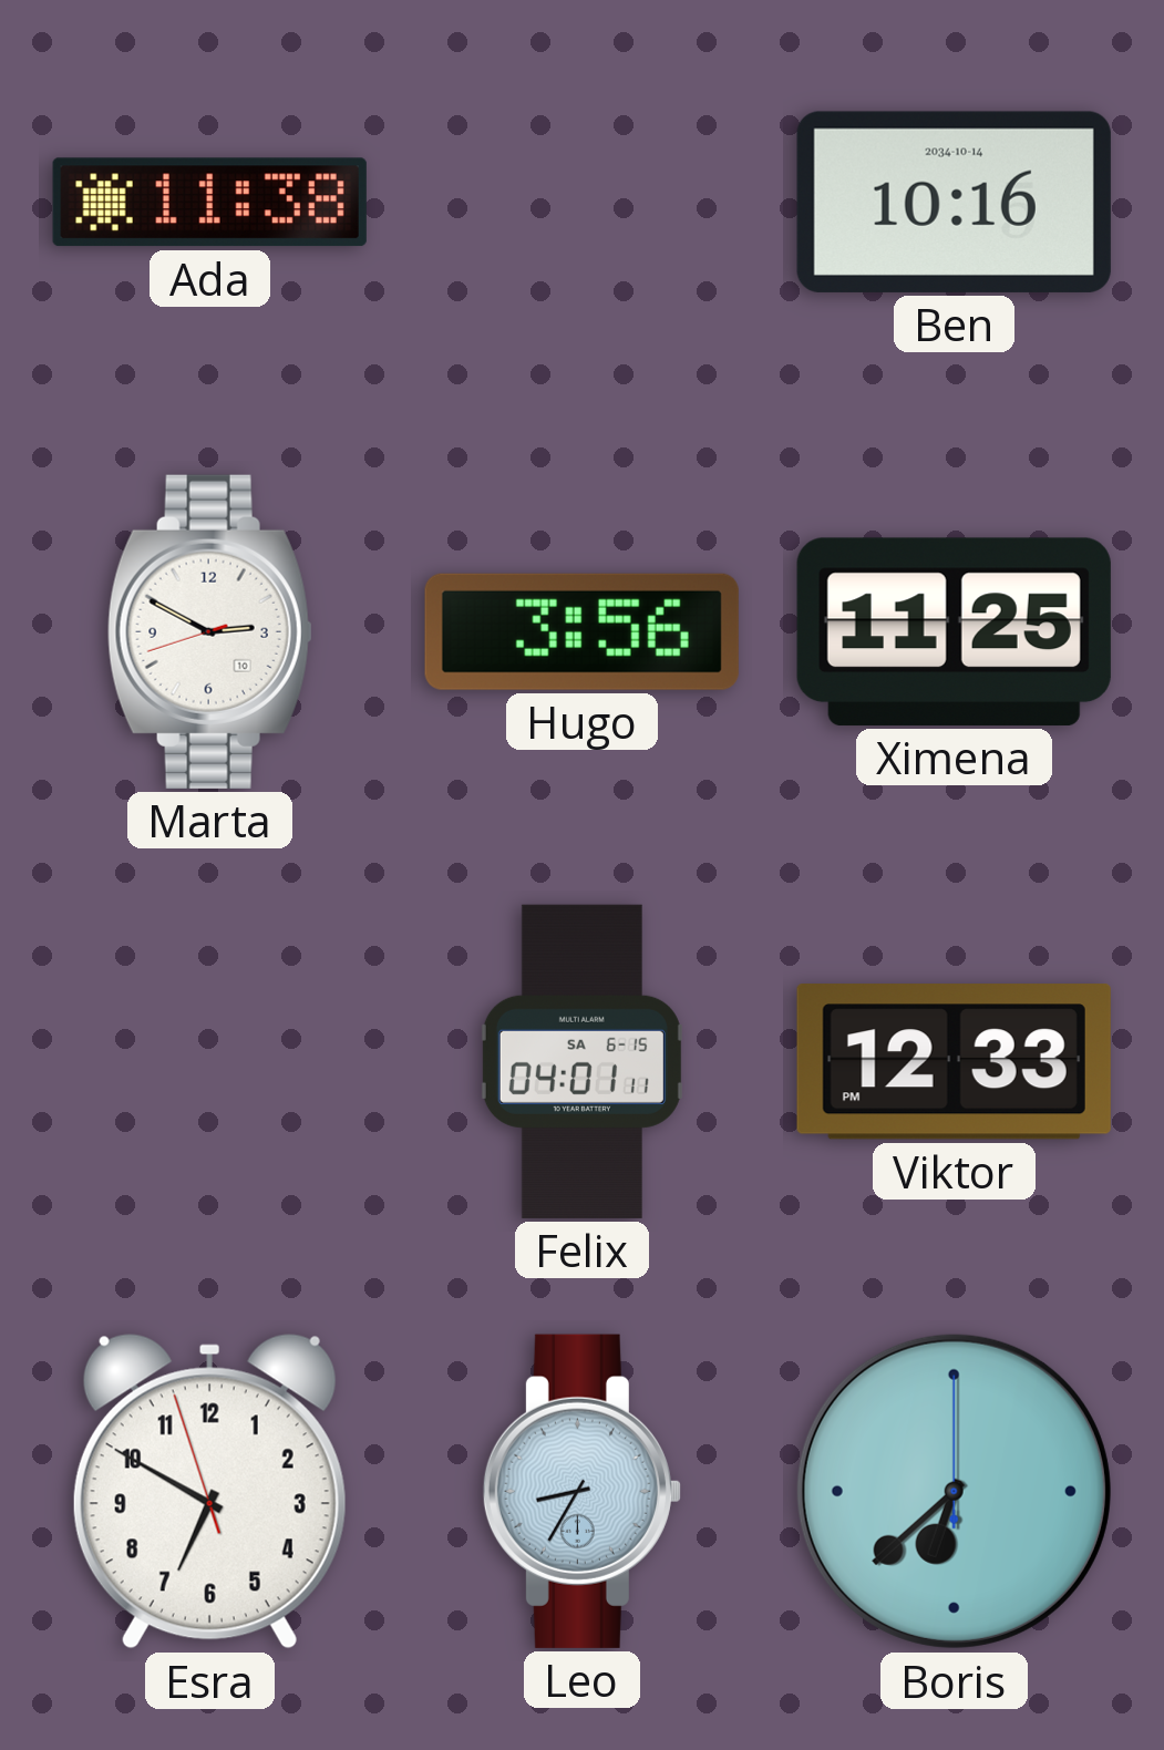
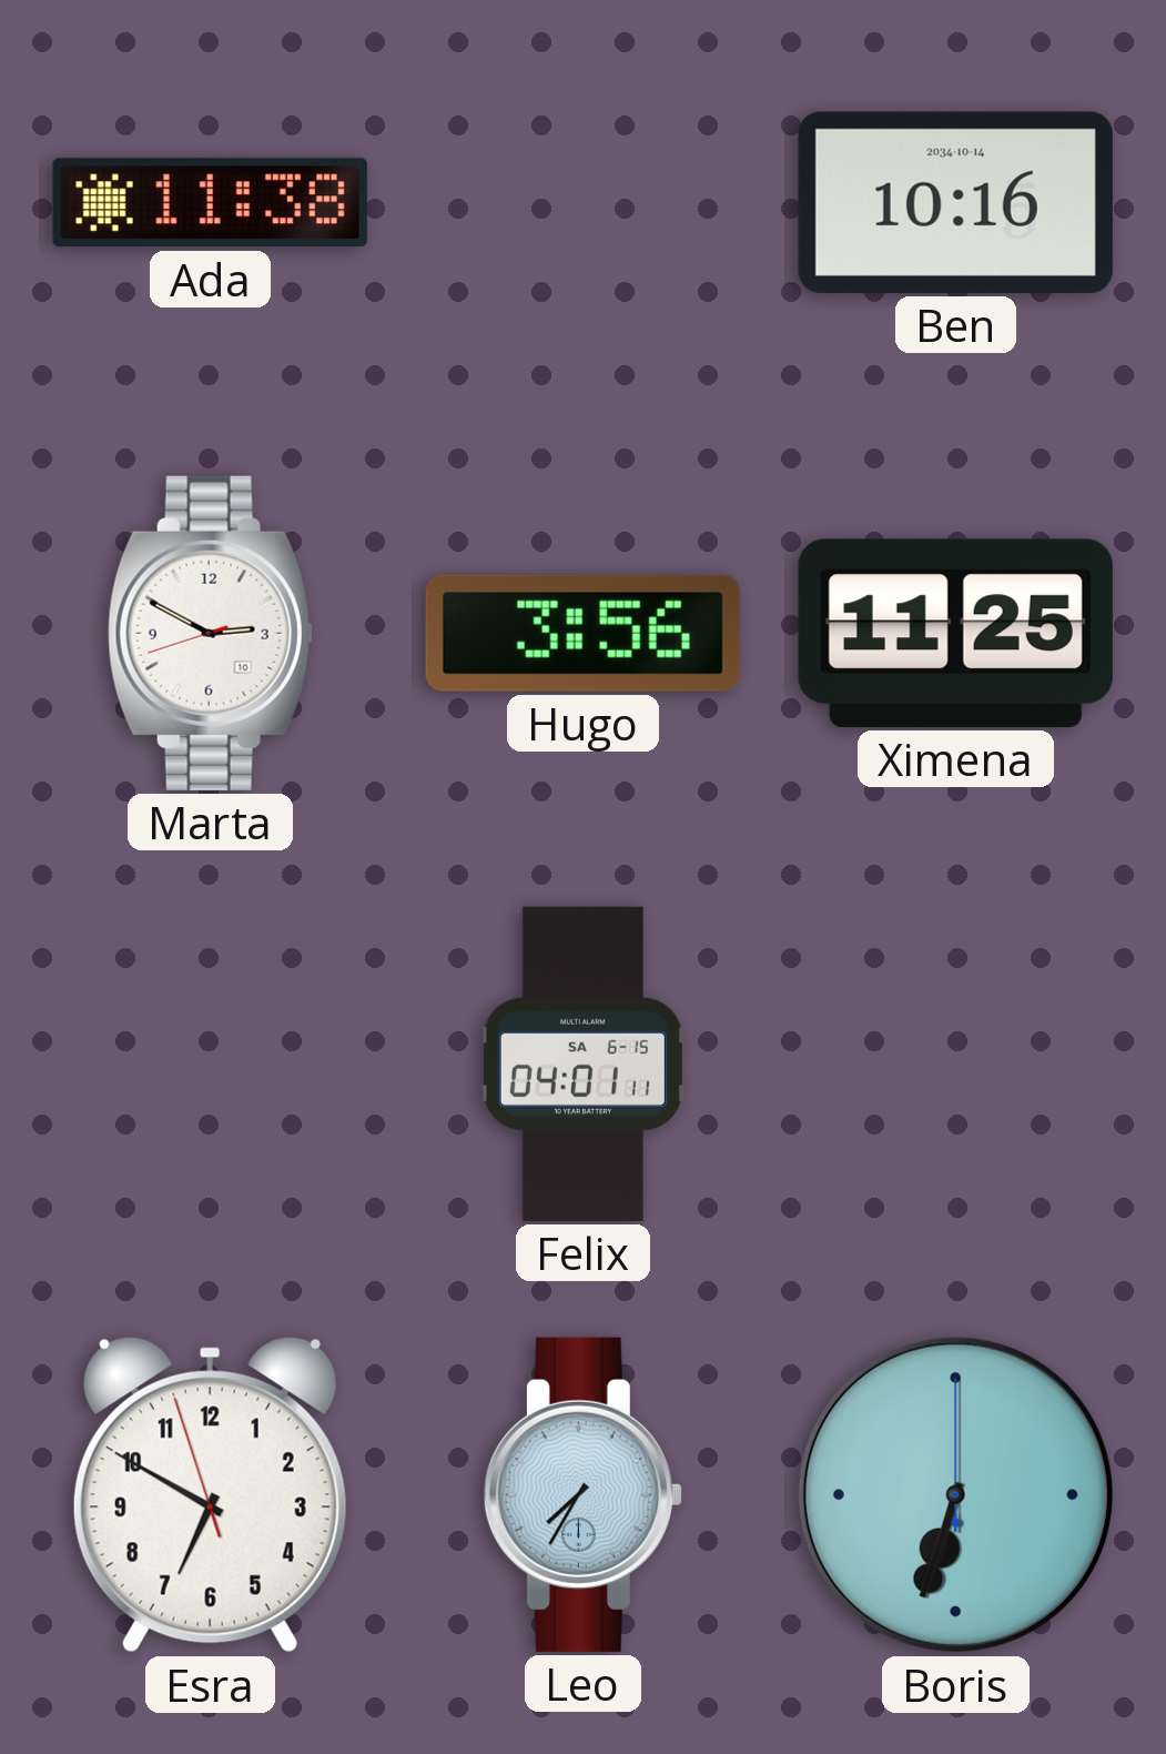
Viktor: 12:33 -> none (954, 1062)
Leo: 8:35 -> 7:35 (582, 1494)
Boris: 6:38 -> 6:33 (955, 1494)
